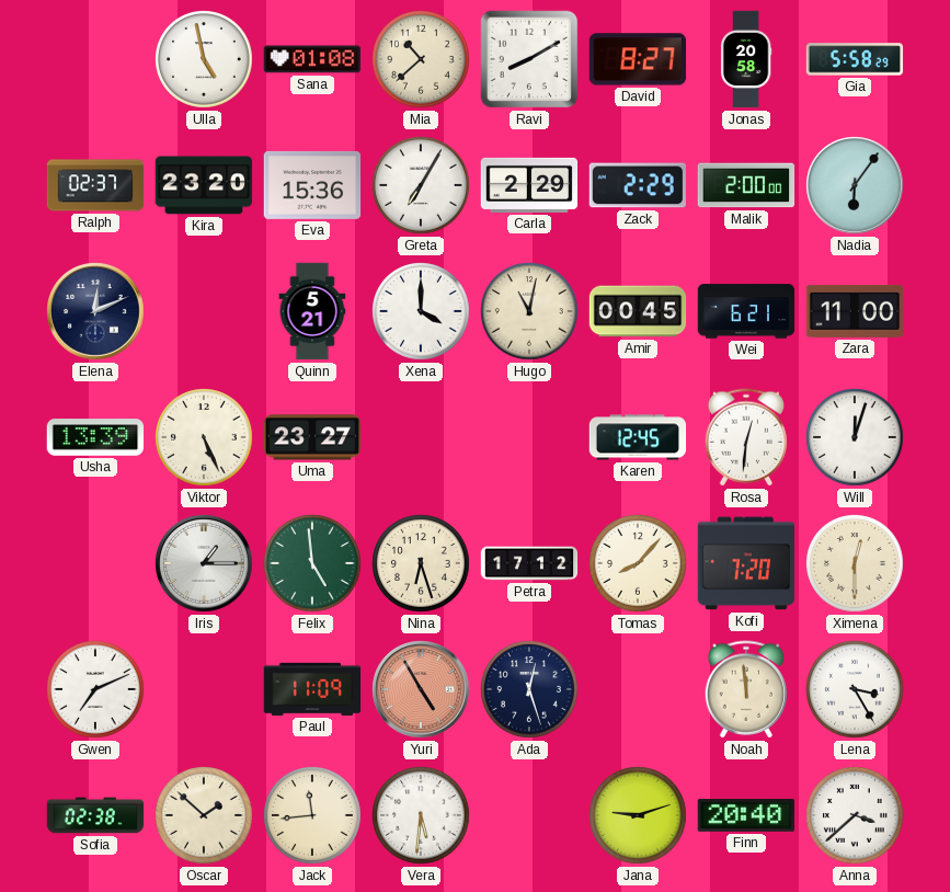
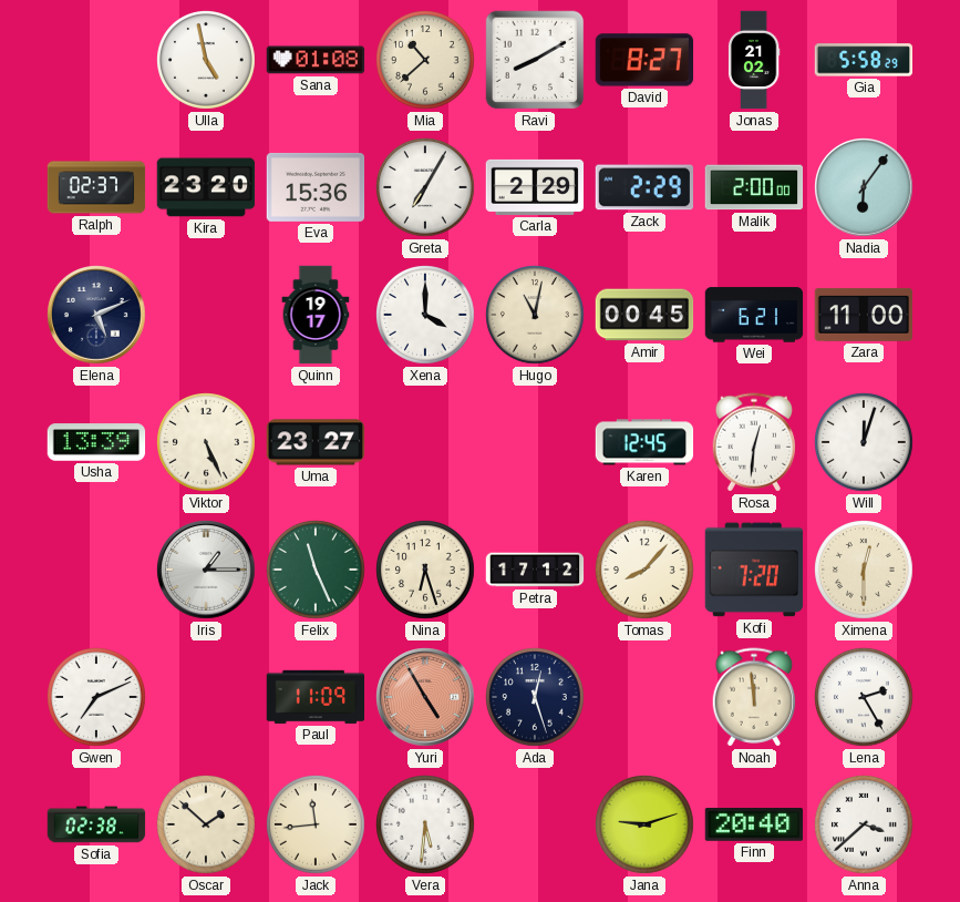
Jonas: 20:58 -> 21:02 (754, 60)
Elena: 12:11 -> 5:11 (96, 315)
Quinn: 5:21 -> 19:17 (316, 315)
Felix: 4:59 -> 11:26 (316, 570)
Lena: 3:25 -> 2:25 (864, 697)
